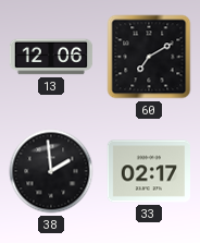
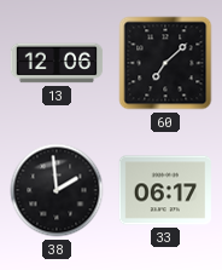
60: 7:10 -> 7:08 (165, 63)
33: 02:17 -> 06:17 (165, 190)
